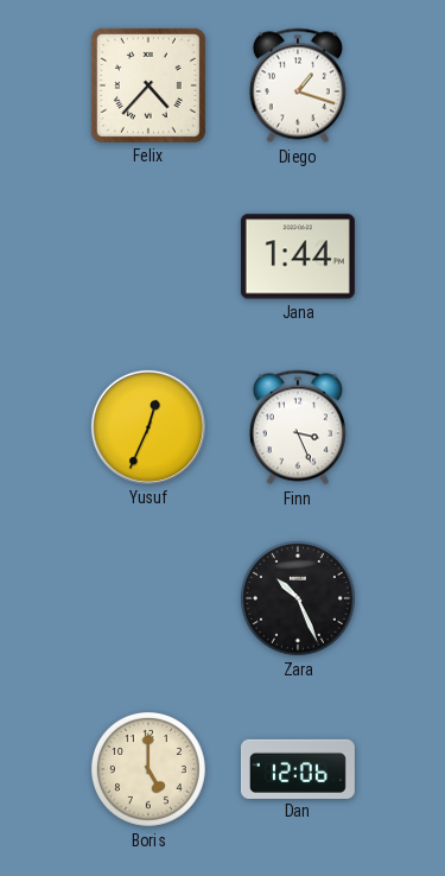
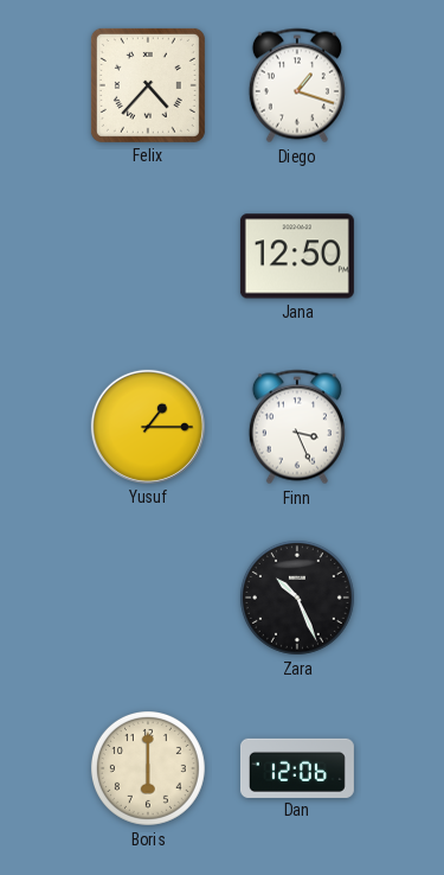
Jana: 1:44 -> 12:50 (297, 256)
Yusuf: 12:34 -> 1:15 (148, 427)
Boris: 5:00 -> 6:00 (148, 768)
